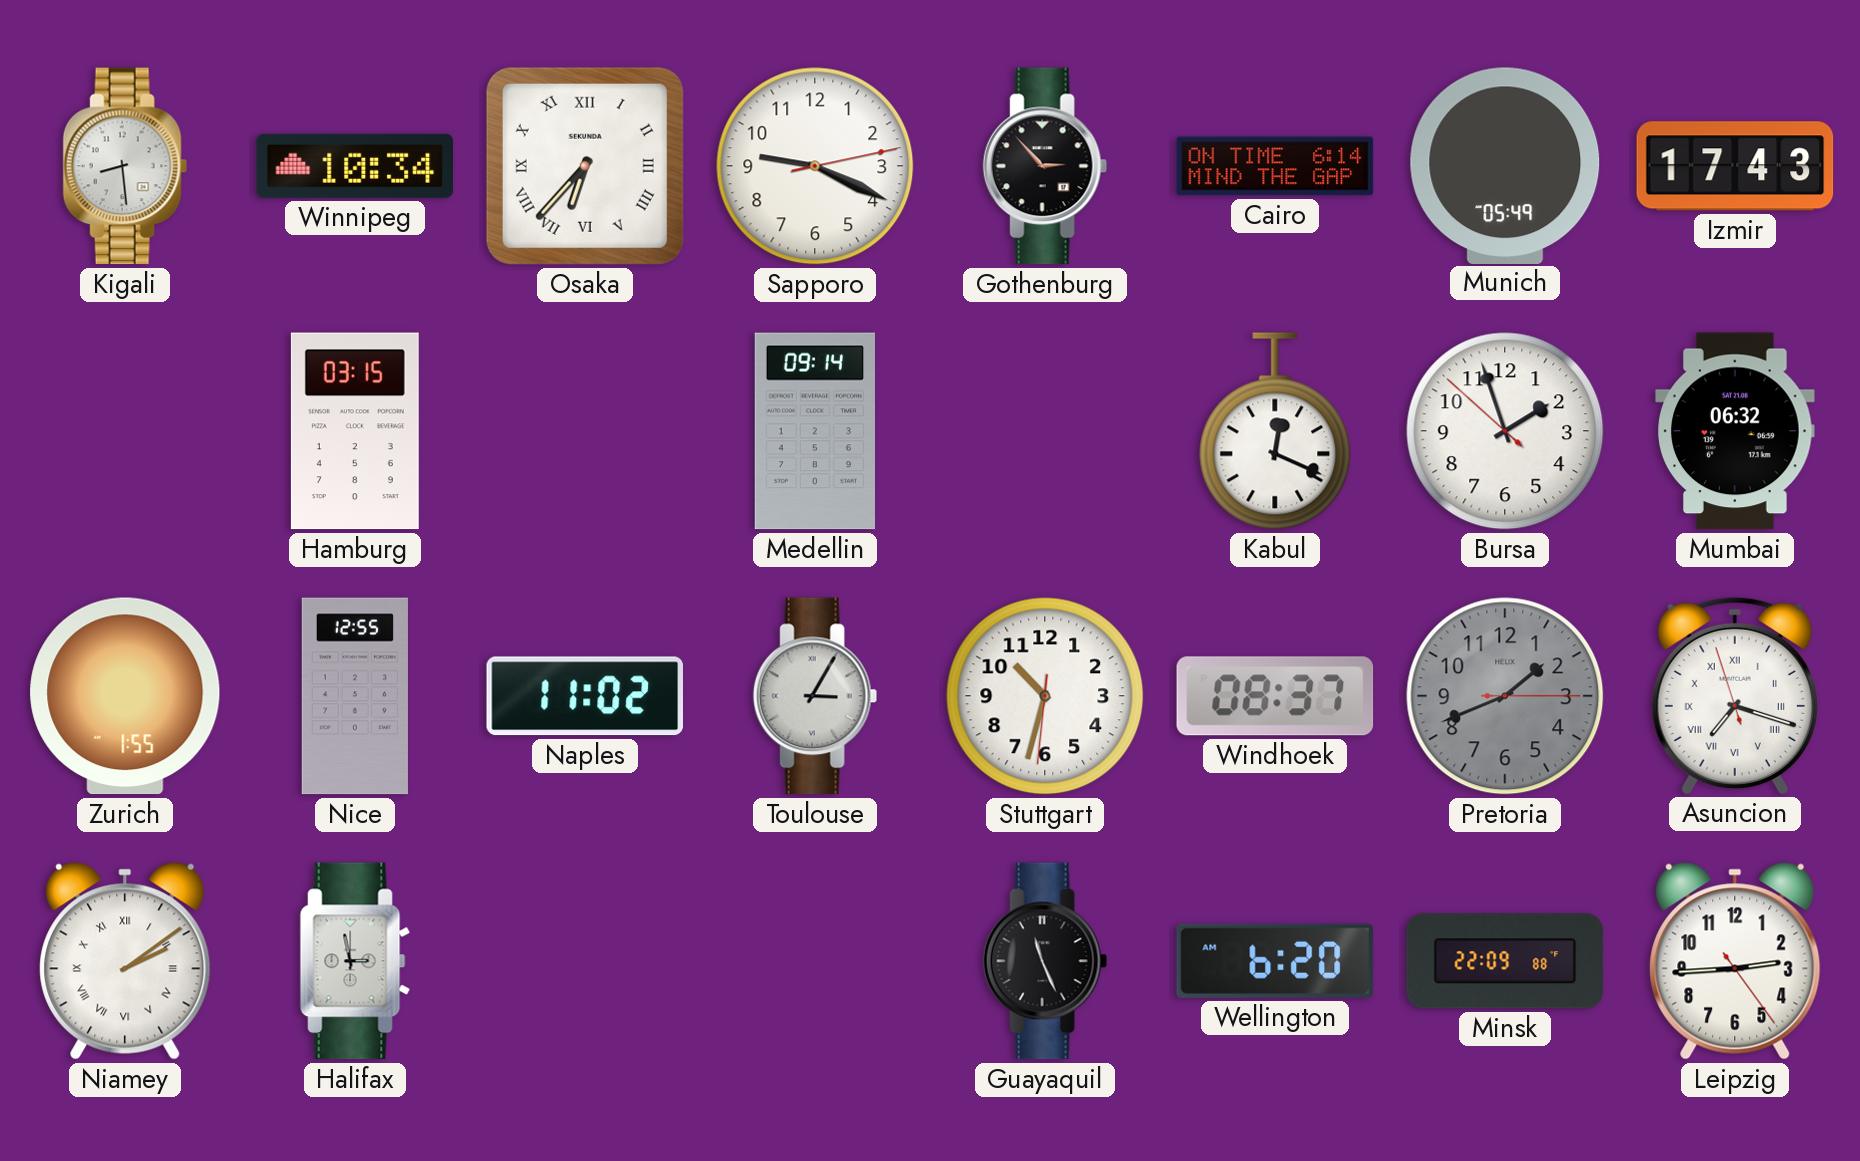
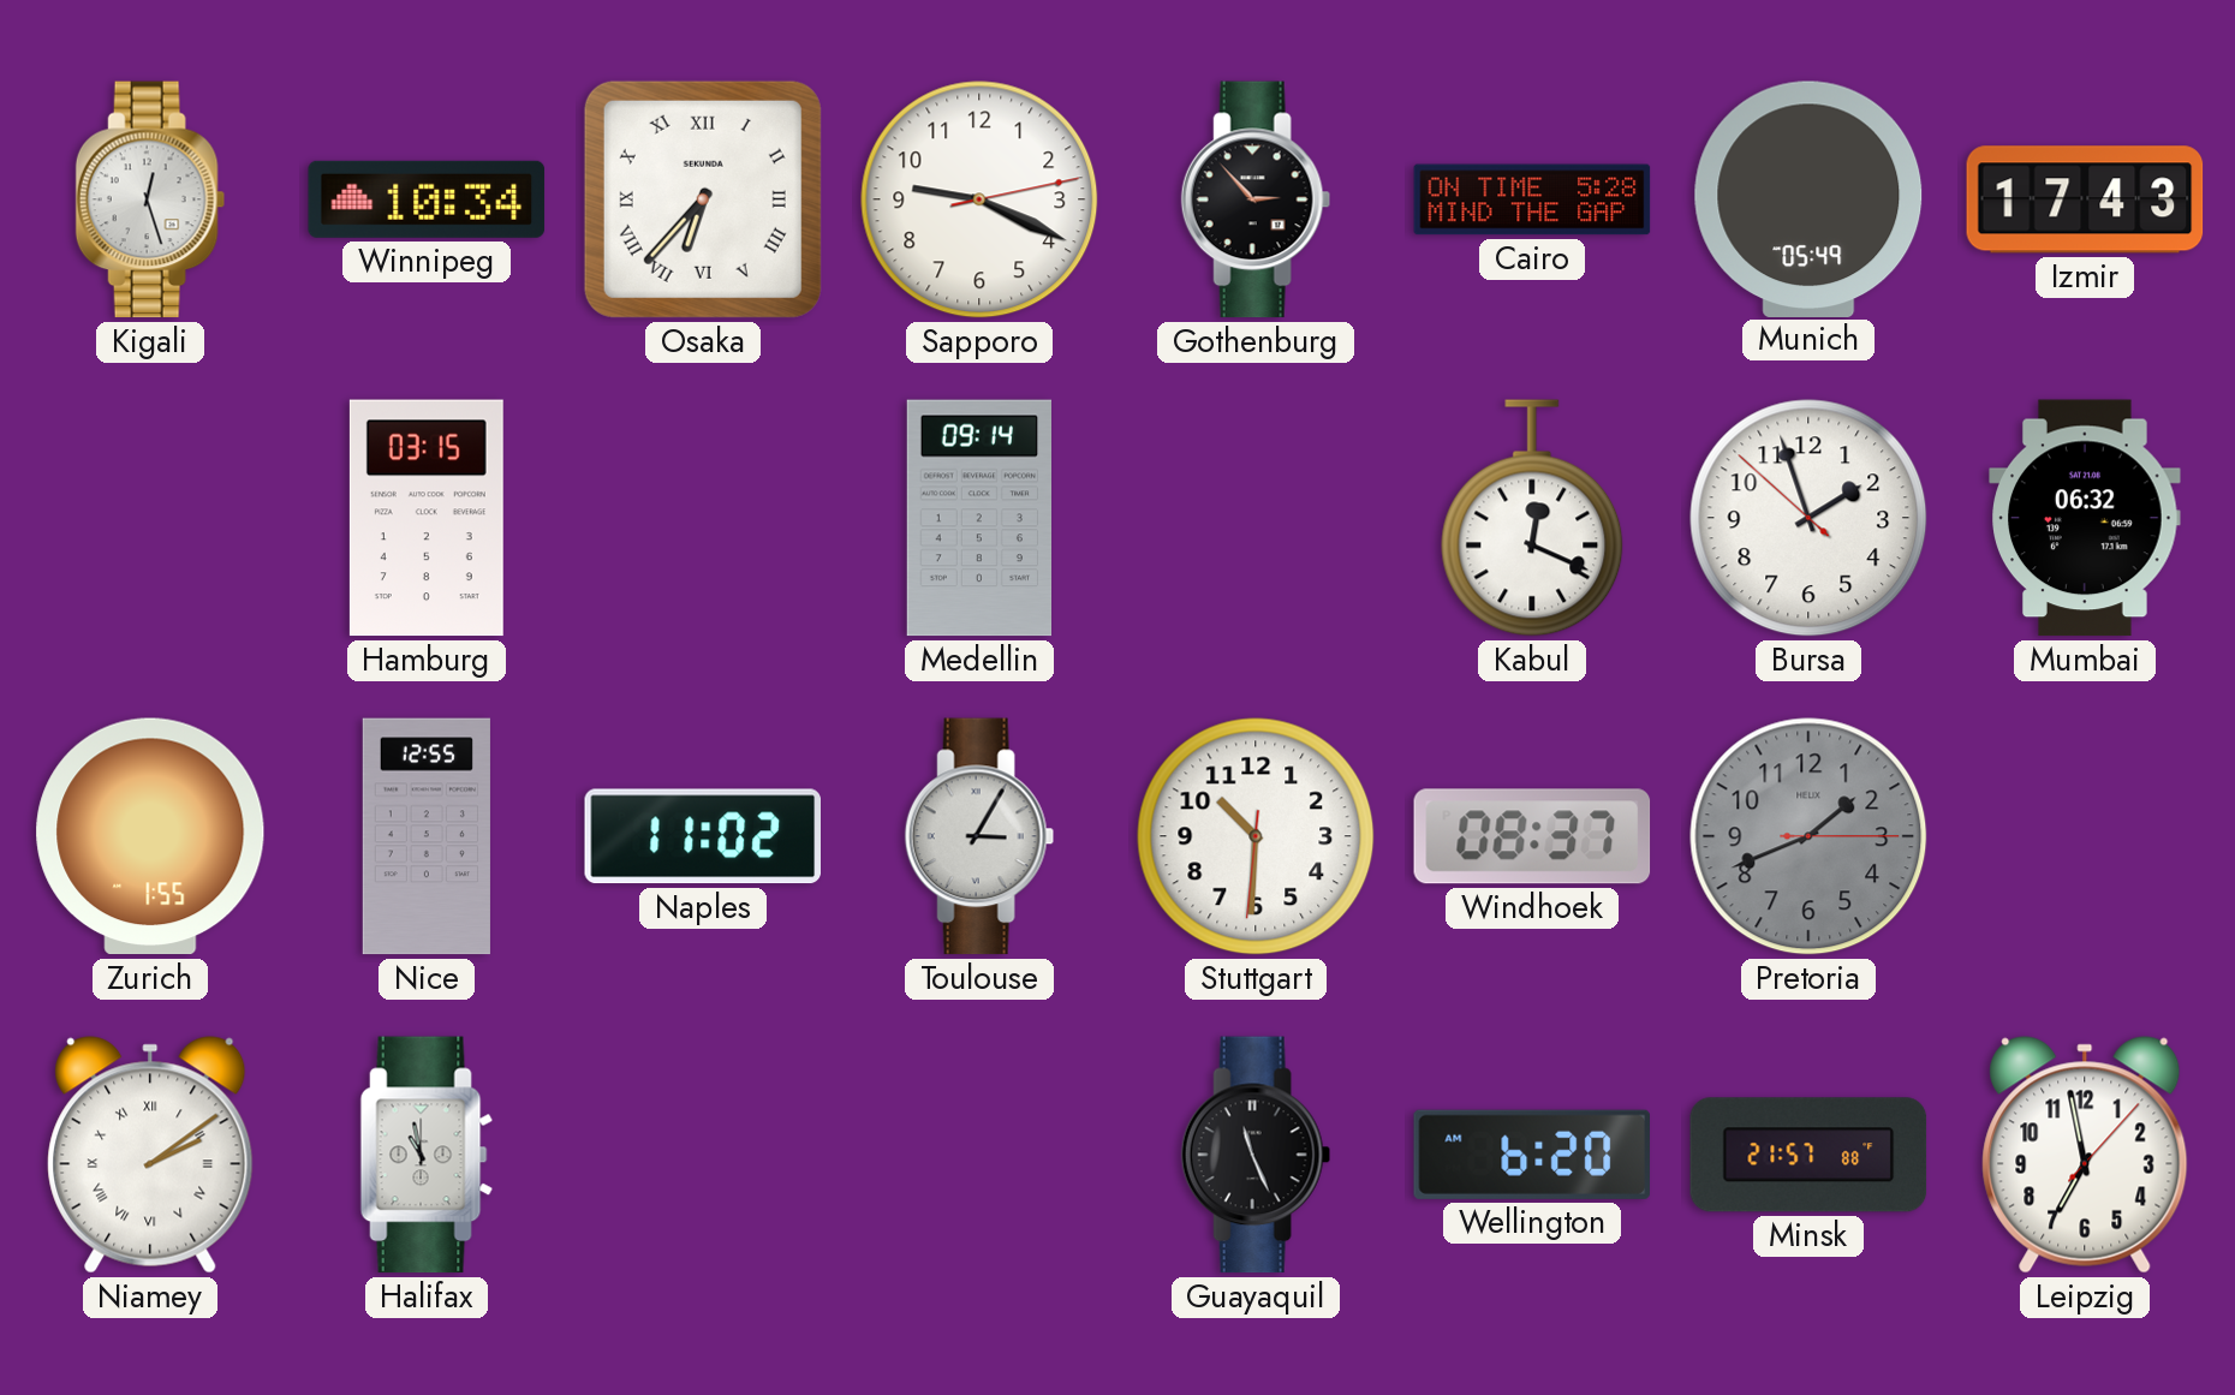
Kigali: 8:29 -> 12:27 (150, 199)
Cairo: 6:14 -> 5:28 (1532, 199)
Stuttgart: 10:32 -> 10:30 (1256, 836)
Asuncion: 7:17 -> none (1735, 695)
Halifax: 2:58 -> 10:58 (427, 1155)
Minsk: 22:09 -> 21:57 (1808, 1155)
Leipzig: 2:44 -> 6:58 (2085, 1155)
